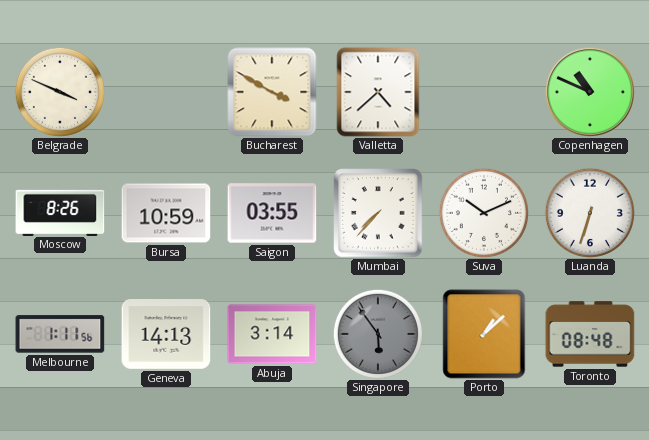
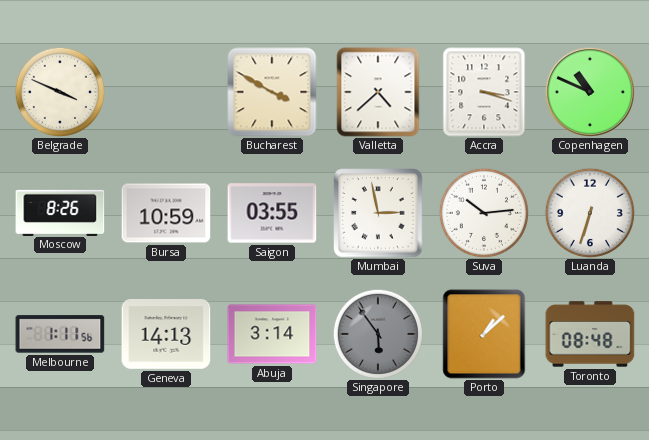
Accra: none -> 3:18 (484, 92)
Mumbai: 7:37 -> 2:58 (378, 213)
Suva: 10:11 -> 10:14 (484, 213)
